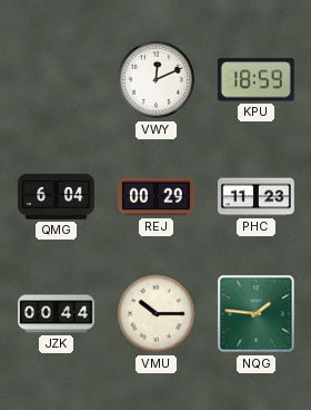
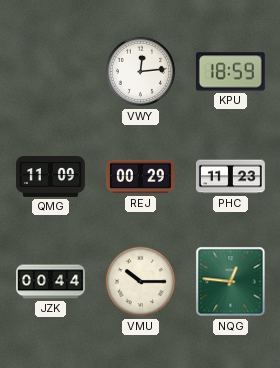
VWY: 12:11 -> 12:14 (141, 72)
QMG: 6:04 -> 11:09 (50, 176)
NQG: 1:46 -> 12:46 (231, 282)
